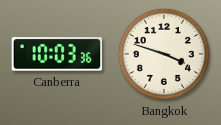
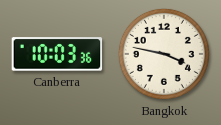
Bangkok: 3:48 -> 3:47 (164, 54)
